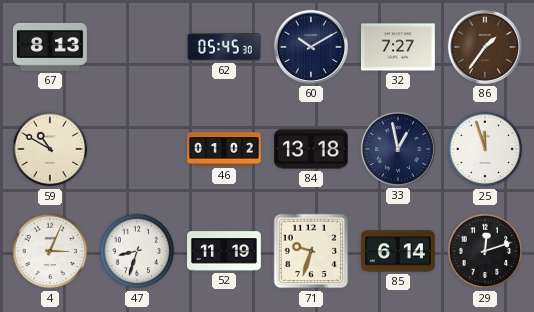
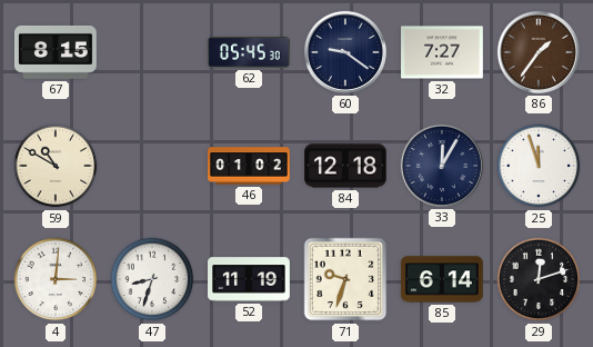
67: 8:13 -> 8:15 (56, 52)
60: 10:10 -> 9:21 (345, 52)
84: 13:18 -> 12:18 (346, 166)
33: 12:58 -> 12:05 (442, 166)
4: 3:04 -> 3:01 (56, 279)
